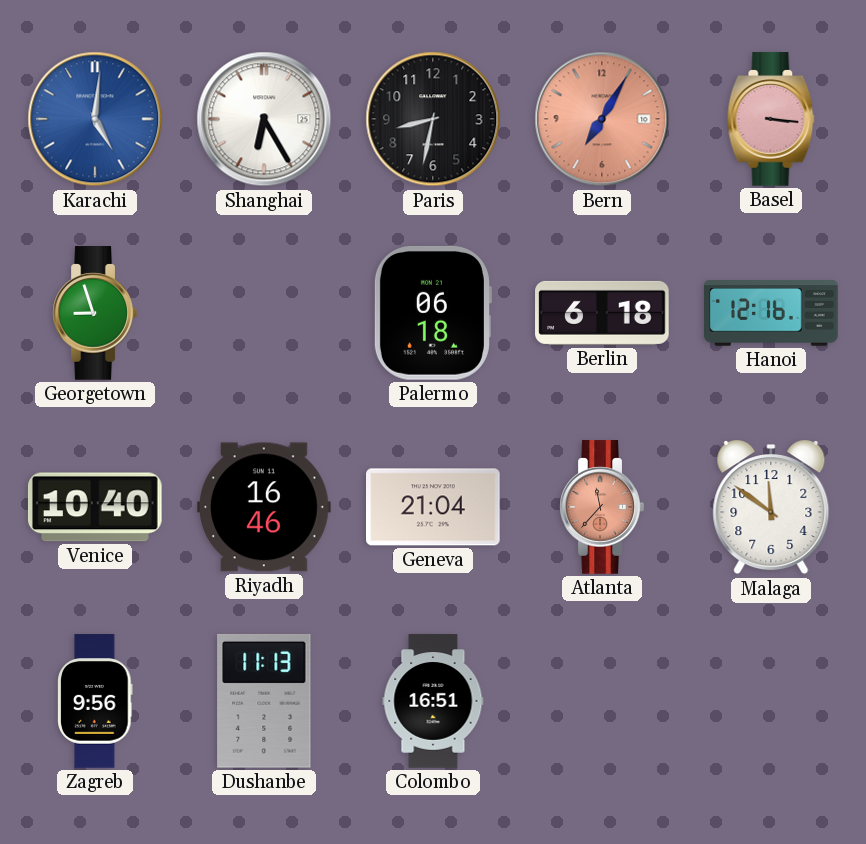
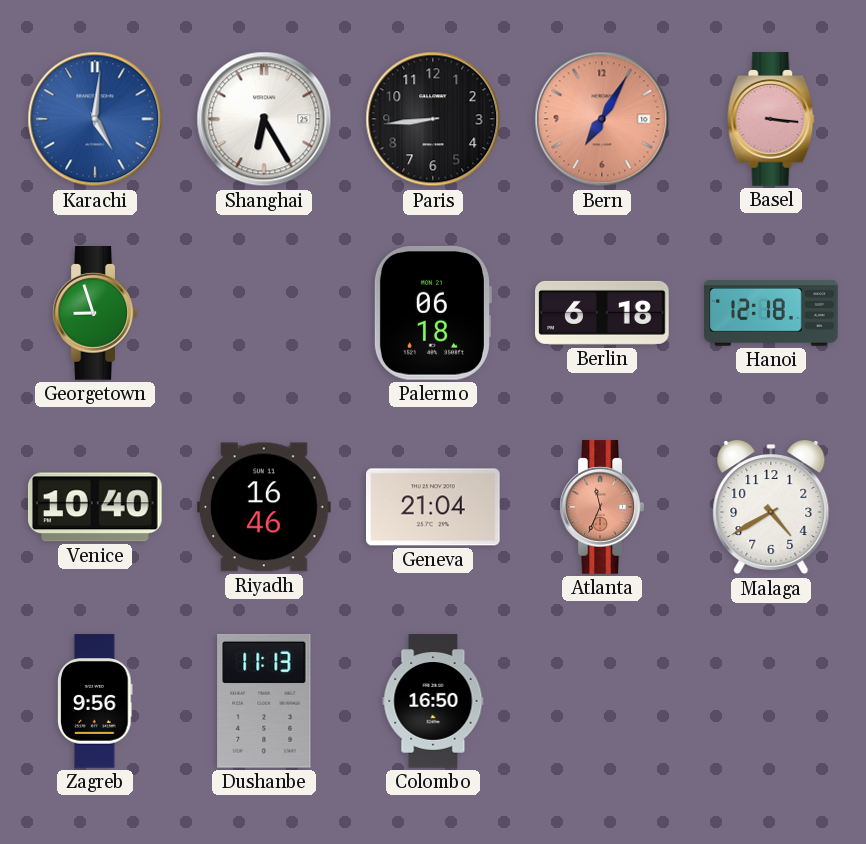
Paris: 8:32 -> 8:44 (433, 119)
Hanoi: 12:16 -> 12:18 (771, 313)
Atlanta: 11:37 -> 11:34 (602, 507)
Malaga: 11:51 -> 4:40 (771, 508)
Colombo: 16:51 -> 16:50 (433, 701)
